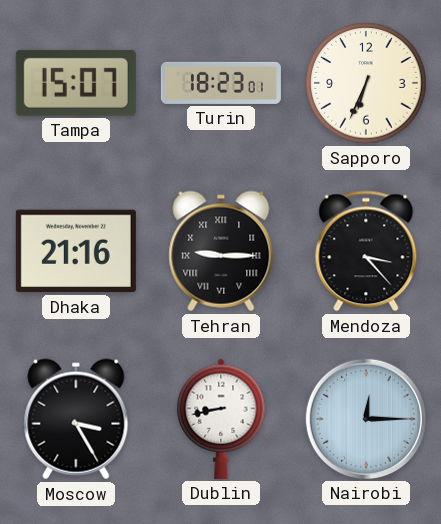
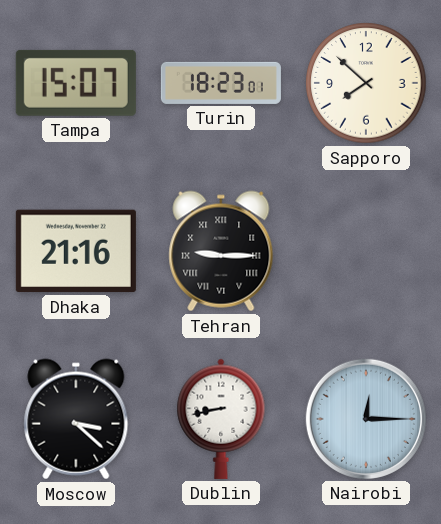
Sapporo: 6:34 -> 7:52 (366, 83)
Mendoza: 3:23 -> none (366, 251)
Moscow: 3:25 -> 3:22 (76, 419)
